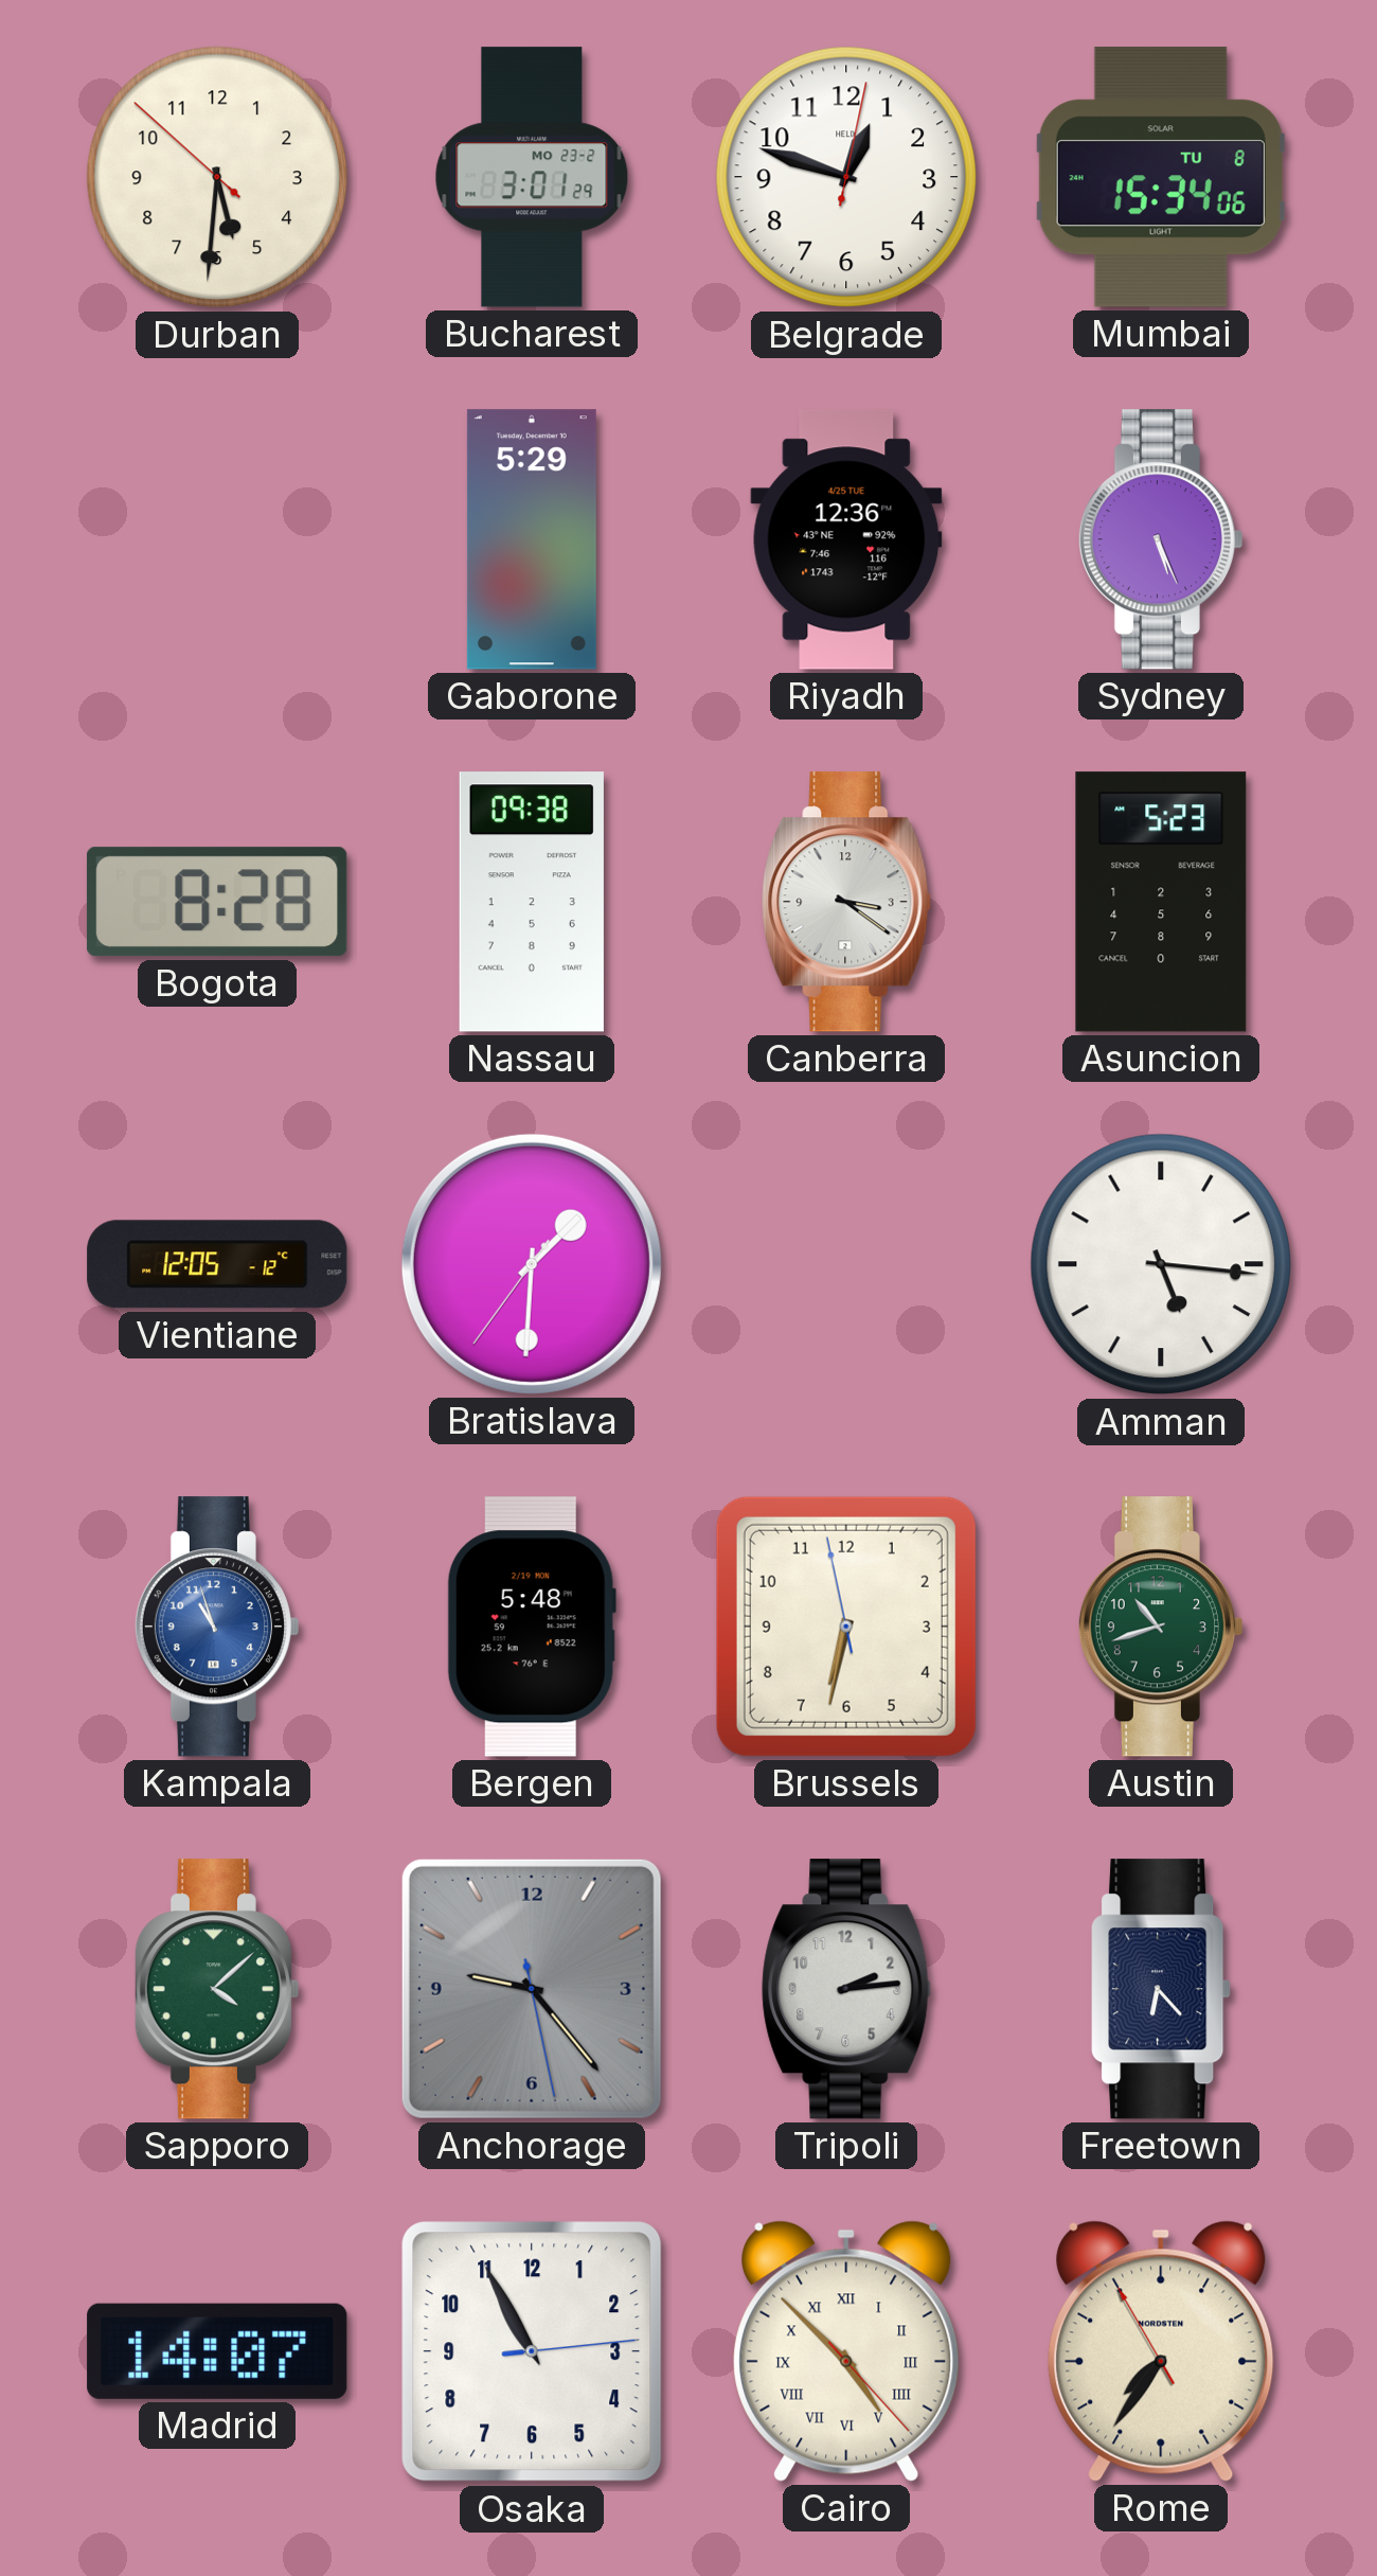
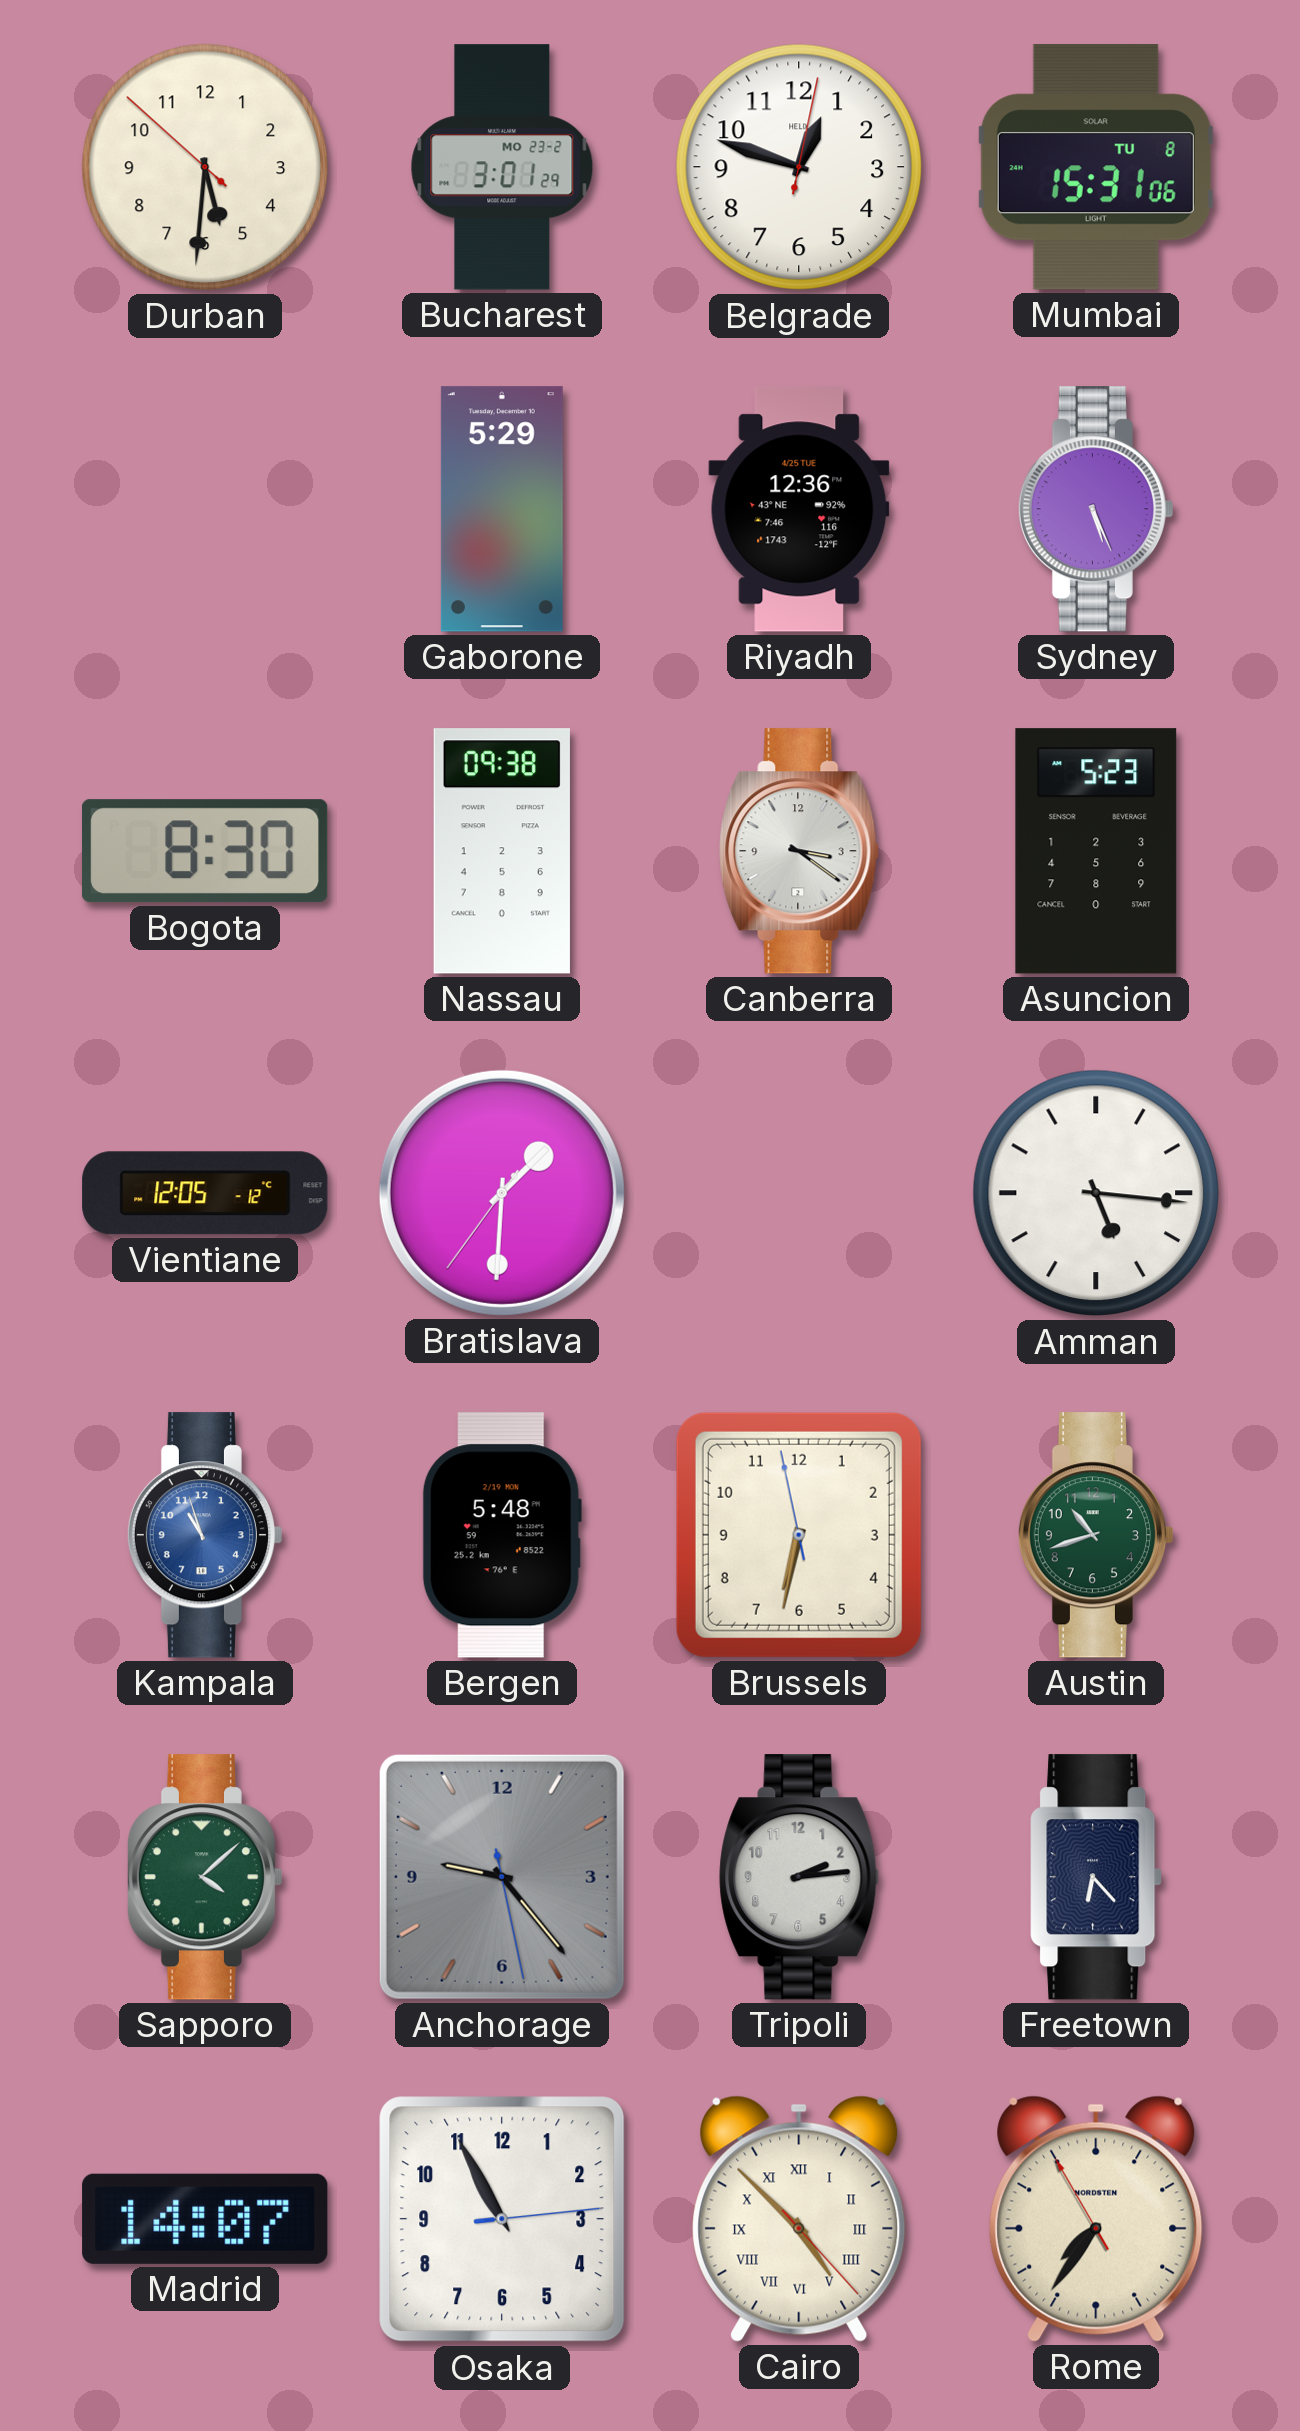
Mumbai: 15:34 -> 15:31 (1096, 167)
Bogota: 8:28 -> 8:30 (205, 851)
